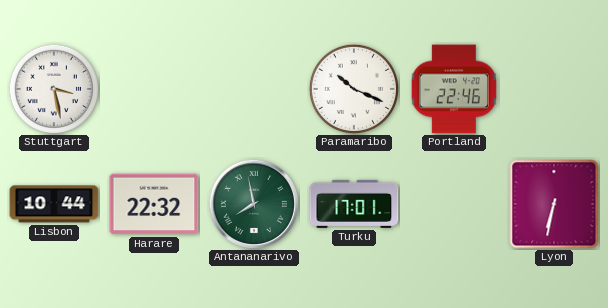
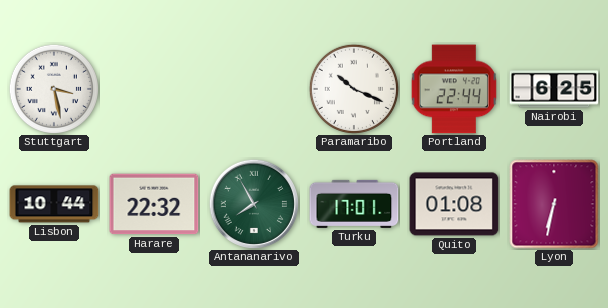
Portland: 22:46 -> 22:44 (454, 89)
Nairobi: none -> 6:25 (554, 89)
Antananarivo: 7:58 -> 7:55 (254, 204)
Quito: none -> 01:08 (454, 204)
